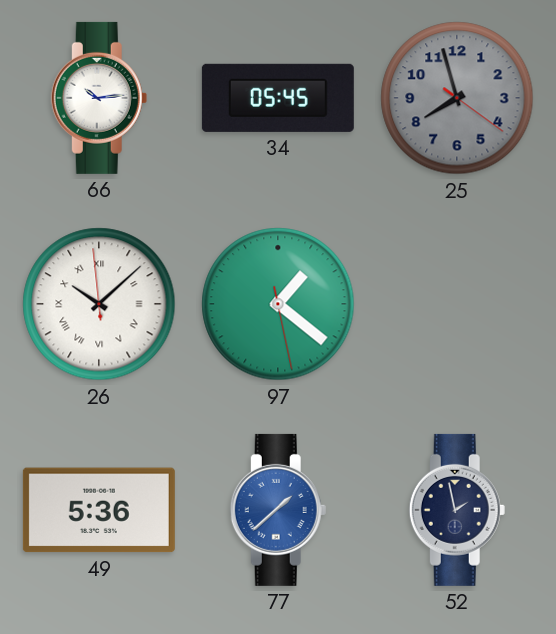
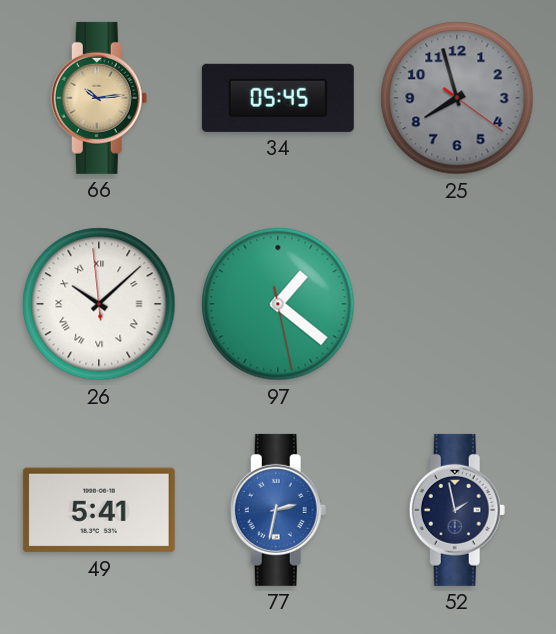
66 dial: white -> champagne (99, 98)
49: 5:36 -> 5:41 (99, 510)
77: 1:38 -> 2:32 (278, 510)
